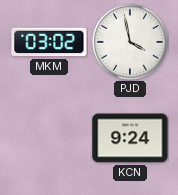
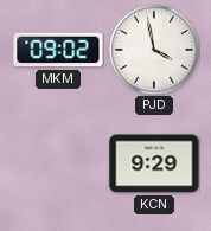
MKM: 03:02 -> 09:02 (58, 50)
KCN: 9:24 -> 9:29 (154, 163)
